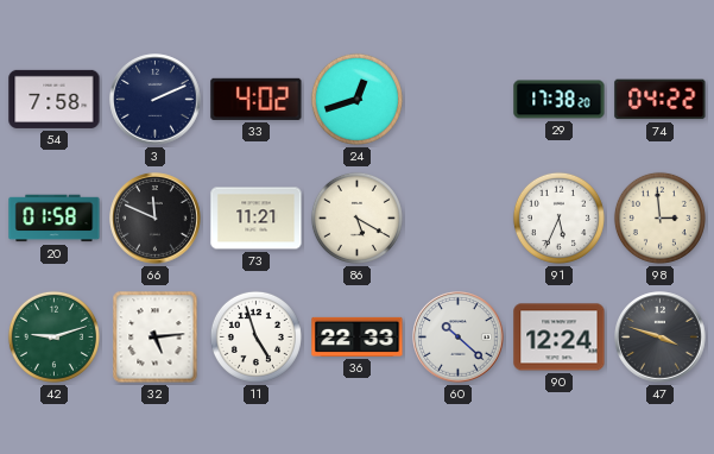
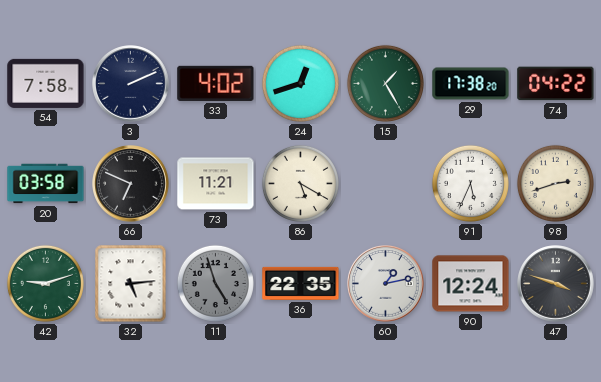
15: none -> 1:25 (385, 83)
20: 01:58 -> 03:58 (46, 184)
66: 11:49 -> 6:49 (131, 184)
98: 2:59 -> 2:42 (555, 183)
11 dial: white -> grey (215, 283)
36: 22:33 -> 22:35 (301, 283)
60: 10:22 -> 1:13 (386, 284)
